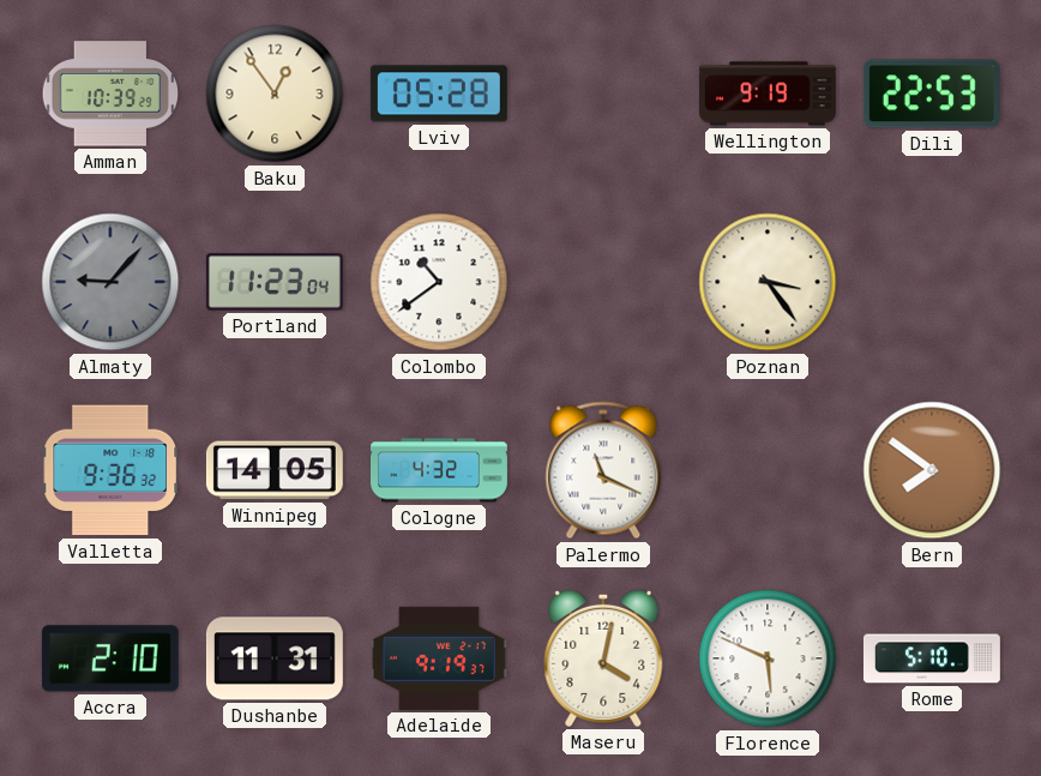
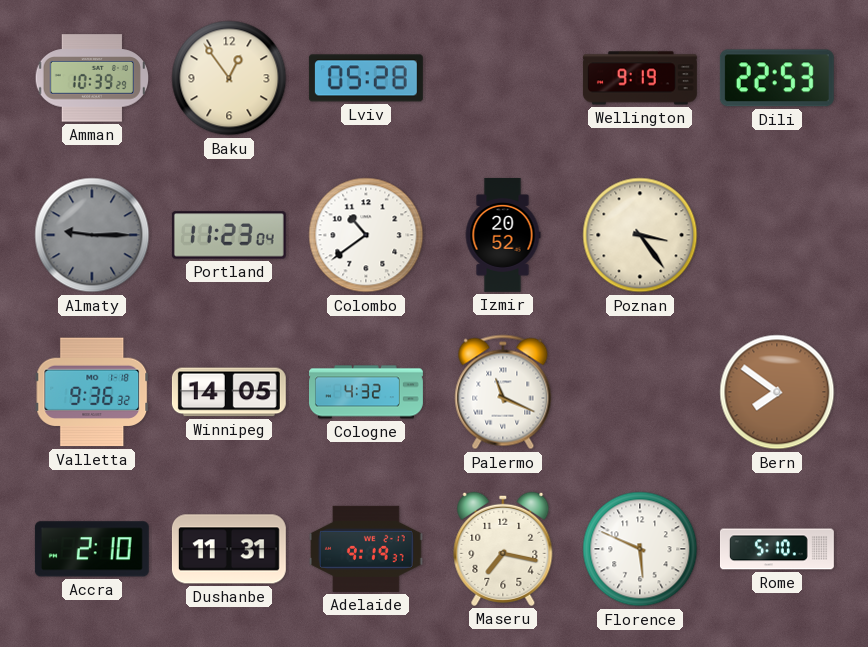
Almaty: 9:07 -> 9:15 (92, 235)
Izmir: none -> 20:52 (503, 235)
Maseru: 4:02 -> 7:17 (503, 549)
